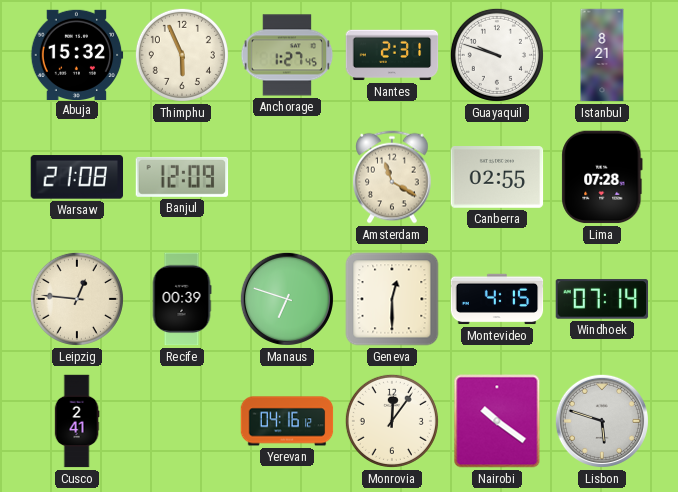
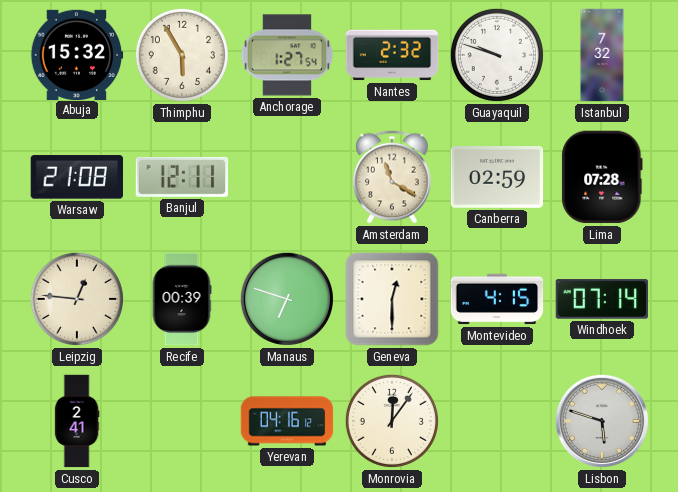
Thimphu: 5:56 -> 5:55 (182, 55)
Anchorage: 1:27:45 -> 1:27:54 (287, 55)
Nantes: 2:31 -> 2:32 (392, 55)
Istanbul: 8:21 -> 7:32 (602, 55)
Banjul: 12:09 -> 12:11 (182, 177)
Canberra: 02:55 -> 02:59 (497, 178)
Nairobi: 10:21 -> none (497, 421)
